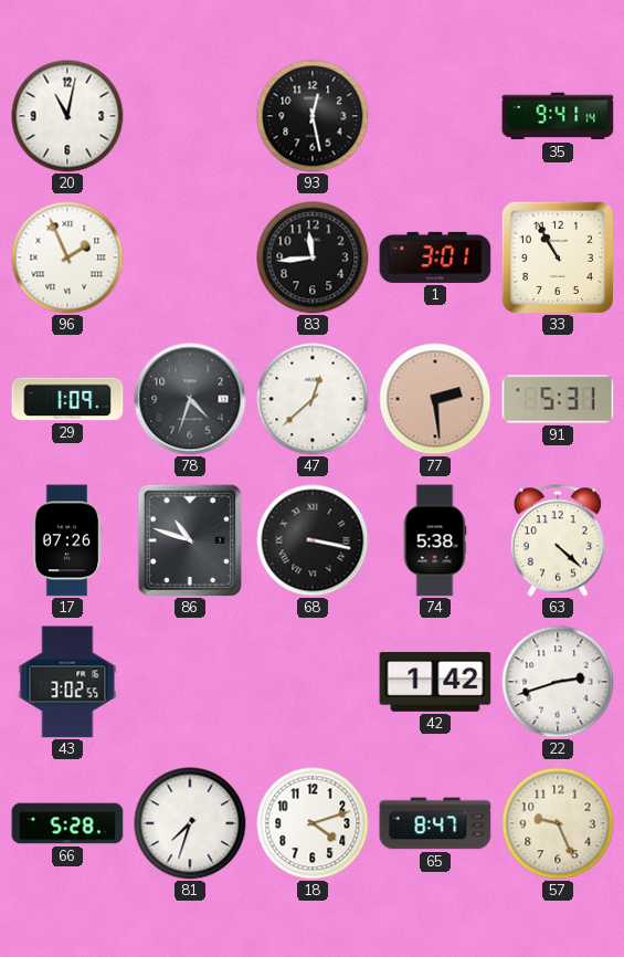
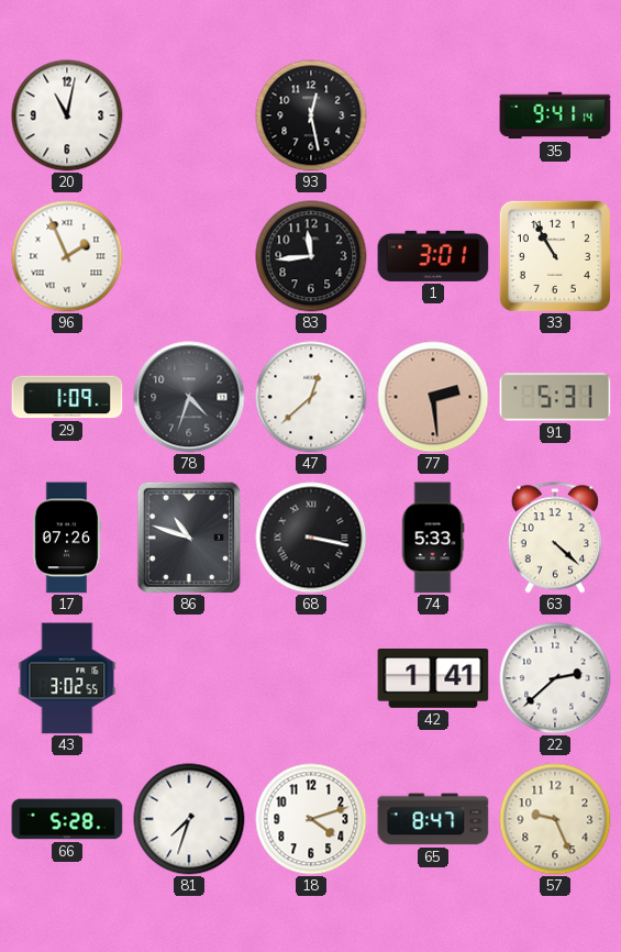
74: 5:38 -> 5:33 (433, 538)
42: 1:42 -> 1:41 (433, 679)
22: 2:42 -> 2:38 (555, 678)
